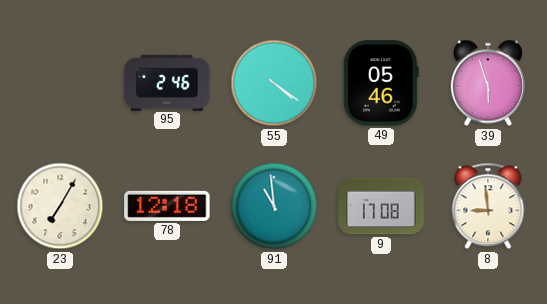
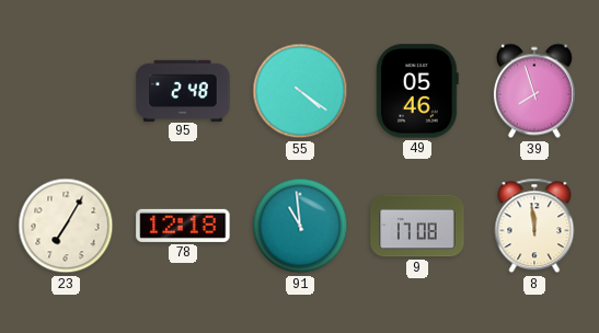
95: 2:46 -> 2:48 (183, 90)
39: 5:57 -> 7:57 (534, 91)
8: 8:59 -> 11:59 (534, 226)
